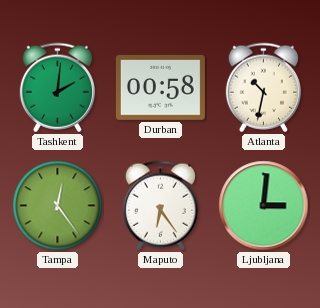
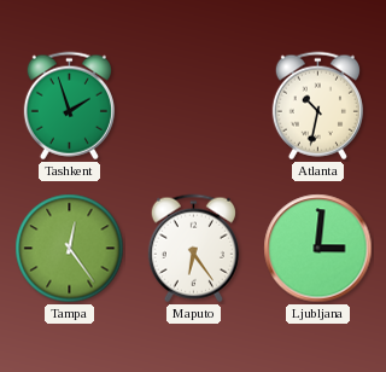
Tashkent: 2:01 -> 1:57 (69, 106)
Durban: 00:58 -> none (160, 87)
